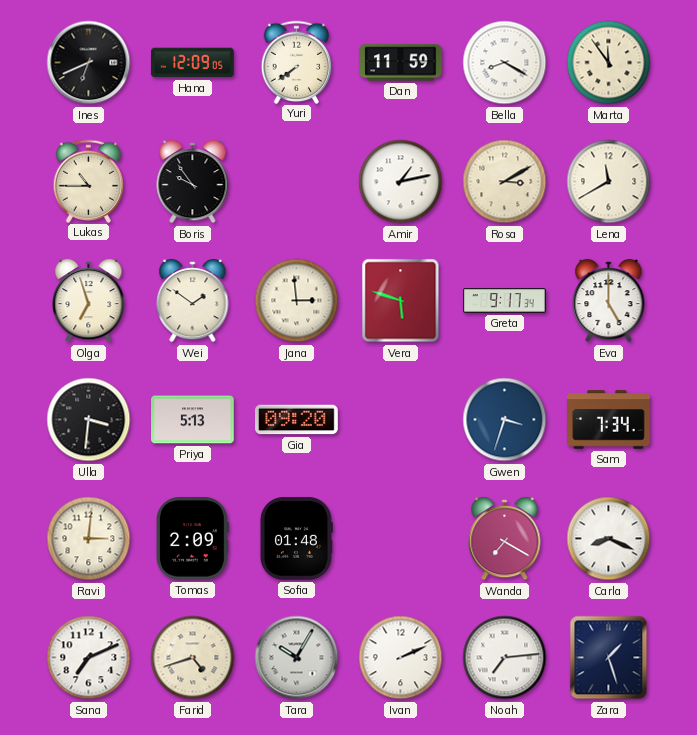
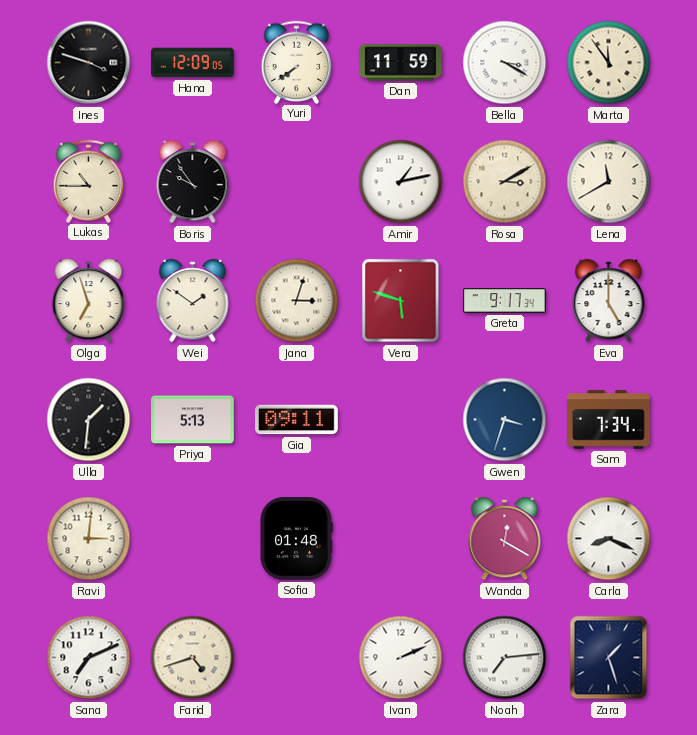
Ines: 6:41 -> 3:48 (89, 63)
Bella: 8:20 -> 3:20 (505, 63)
Jana: 2:59 -> 3:03 (297, 301)
Ulla: 3:31 -> 1:31 (89, 420)
Gia: 09:20 -> 09:11 (297, 420)
Tomas: 2:09 -> none (192, 539)
Wanda: 7:20 -> 12:20 (505, 539)
Tara: 10:05 -> none (297, 658)
